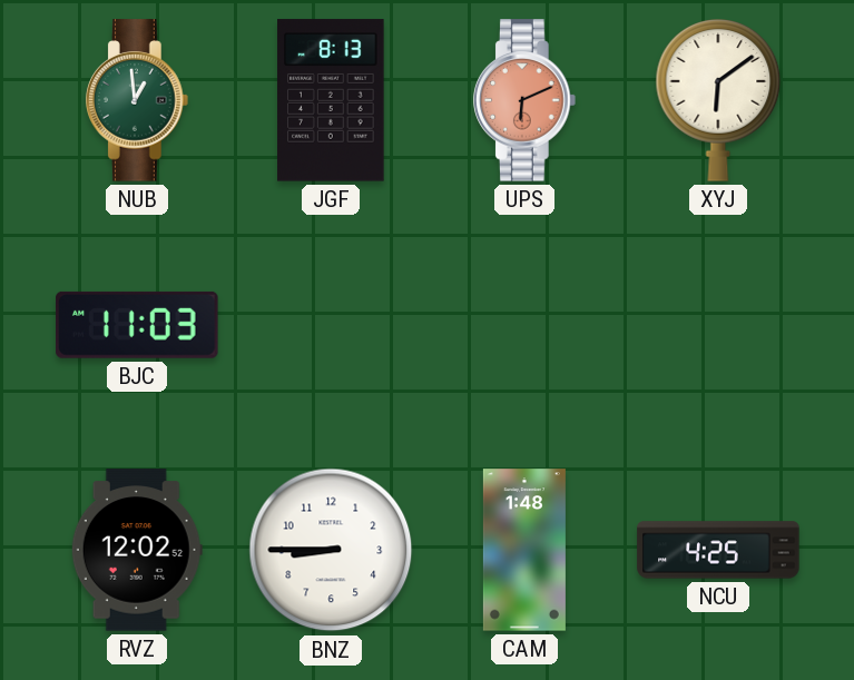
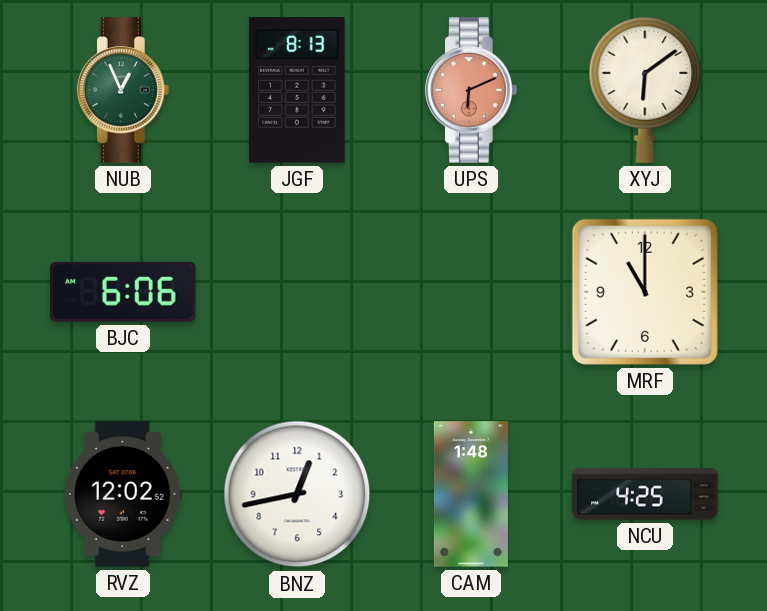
NUB: 12:59 -> 12:56 (124, 90)
BJC: 11:03 -> 6:06 (123, 292)
MRF: none -> 11:00 (645, 292)
BNZ: 8:45 -> 12:43 (297, 494)
